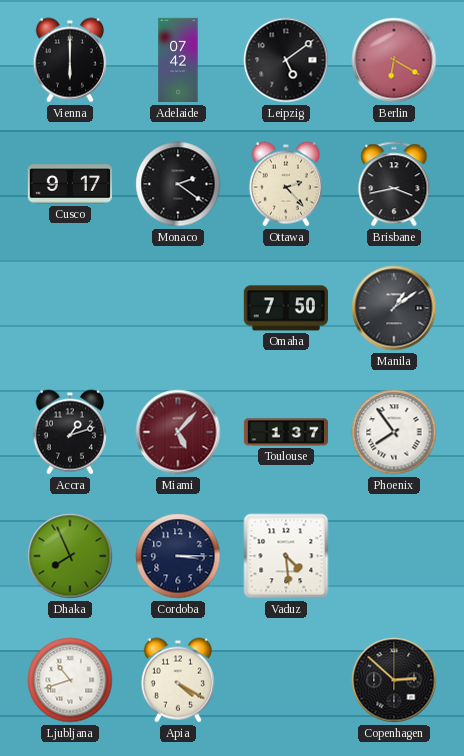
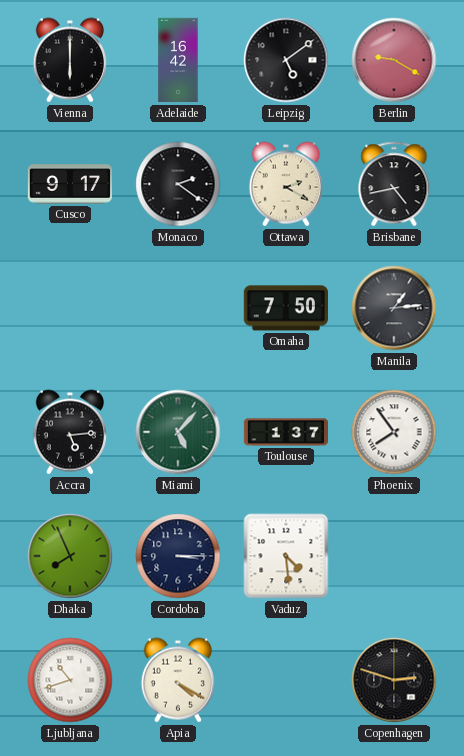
Adelaide: 07:42 -> 16:42 (178, 60)
Berlin: 6:20 -> 9:20 (394, 60)
Ottawa: 2:23 -> 2:20 (286, 184)
Brisbane: 3:43 -> 4:43 (394, 184)
Manila: 1:09 -> 1:14 (394, 308)
Accra: 1:12 -> 5:14 (70, 432)
Miami dial: burgundy -> green (178, 432)
Copenhagen: 2:52 -> 2:48 (394, 680)
